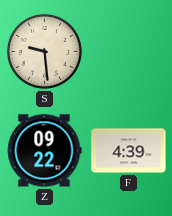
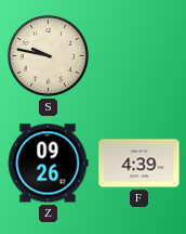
S: 9:29 -> 9:47 (48, 55)
Z: 09:22 -> 09:26 (48, 164)
